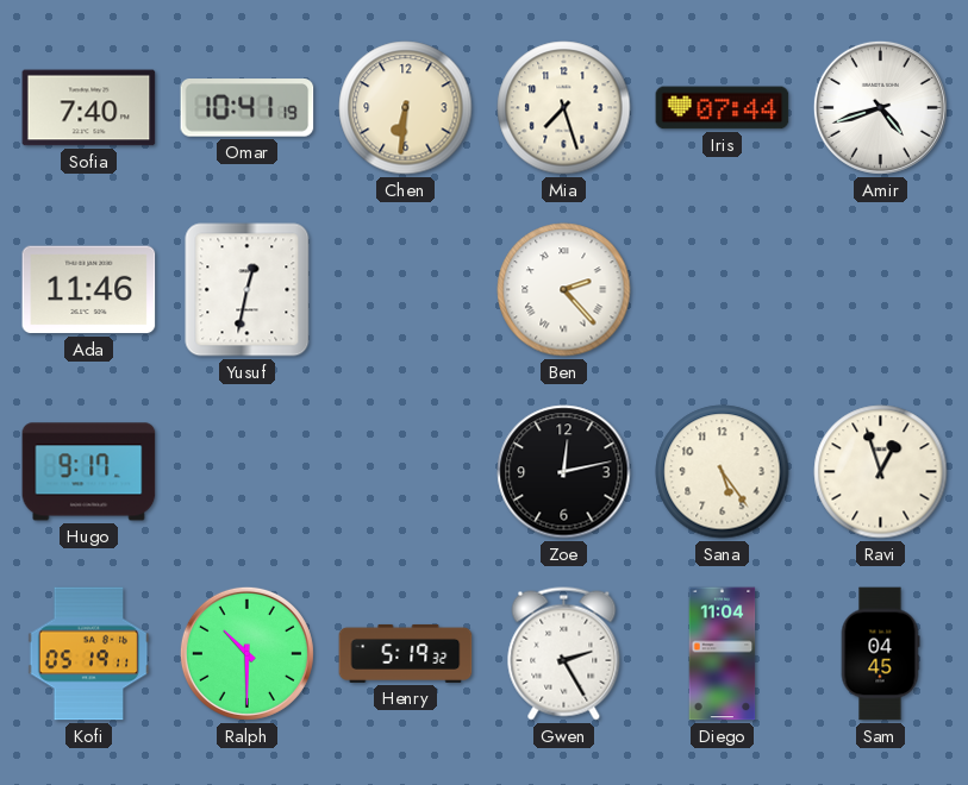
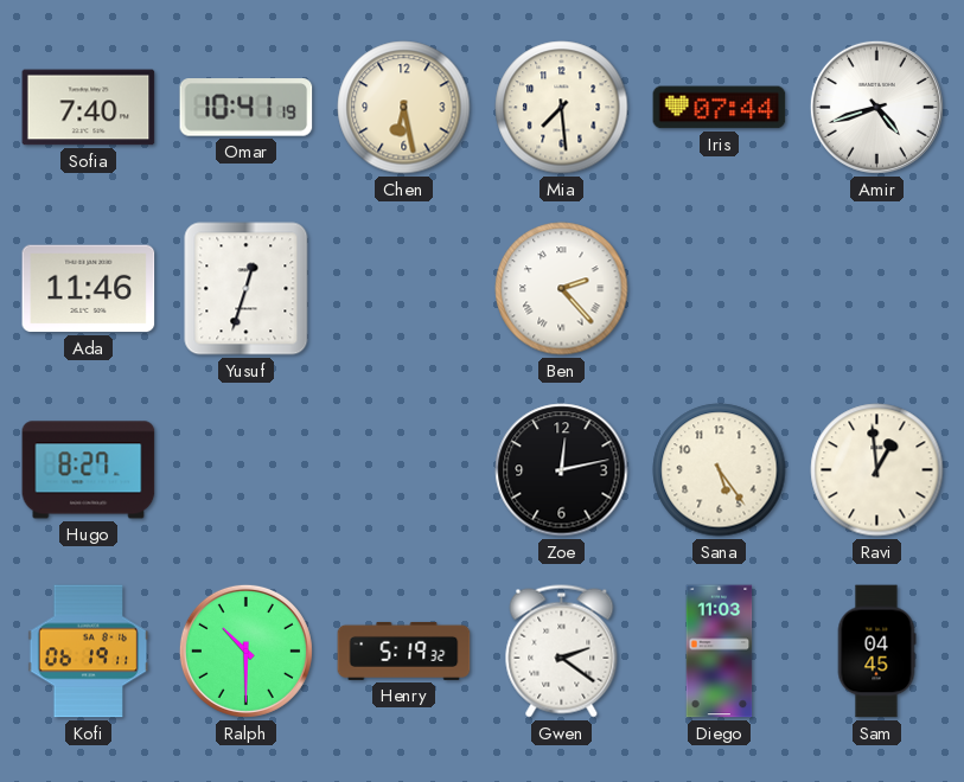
Chen: 6:31 -> 6:28 (404, 108)
Mia: 7:27 -> 7:29 (562, 108)
Yusuf: 12:32 -> 12:33 (247, 289)
Hugo: 9:17 -> 8:27 (89, 470)
Ravi: 12:57 -> 12:59 (877, 470)
Kofi: 05:19 -> 06:19 (89, 652)
Gwen: 2:25 -> 2:21 (562, 652)
Diego: 11:04 -> 11:03 (720, 652)
